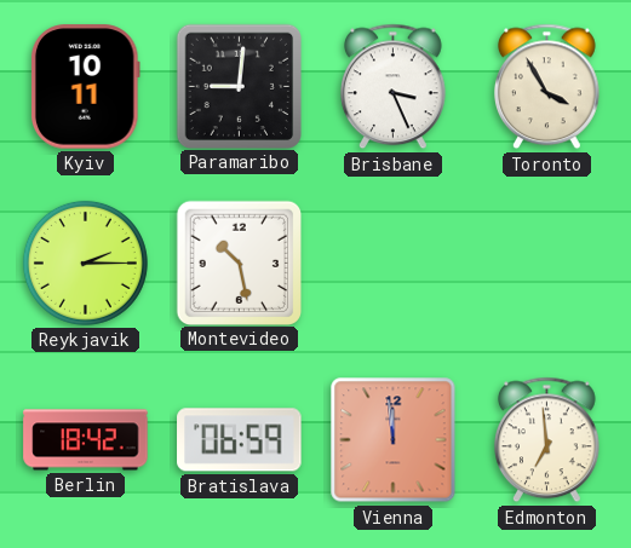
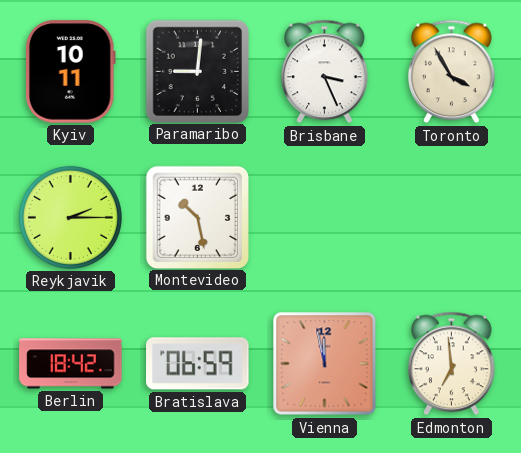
Vienna: 11:59 -> 11:58 (325, 364)
